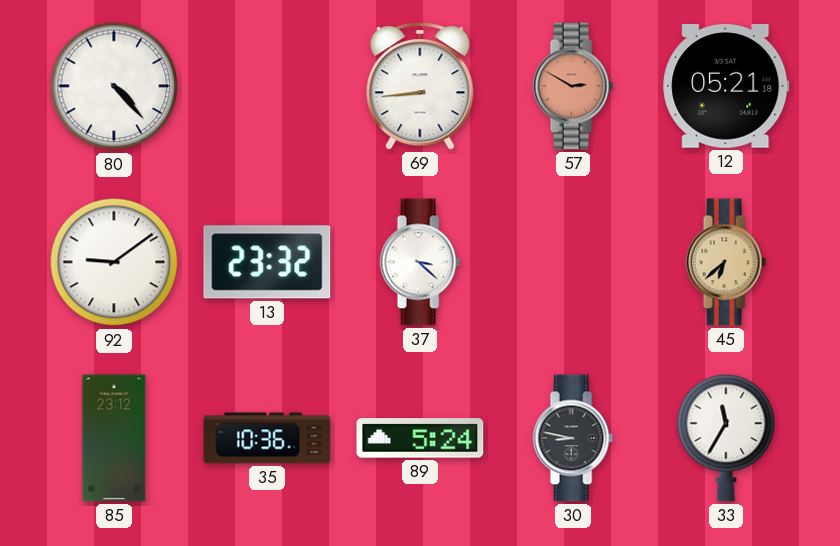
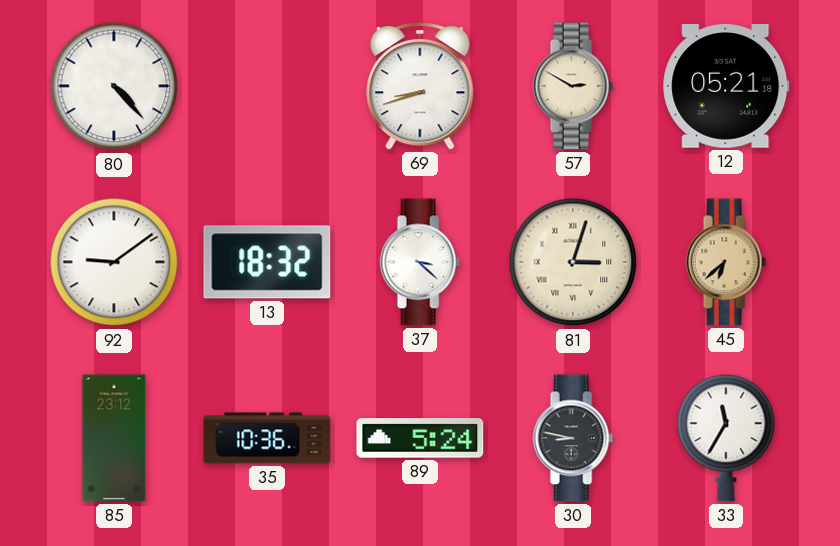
69: 8:44 -> 8:42 (420, 86)
57 dial: salmon -> cream (573, 86)
13: 23:32 -> 18:32 (267, 262)
81: none -> 3:03 (573, 262)
